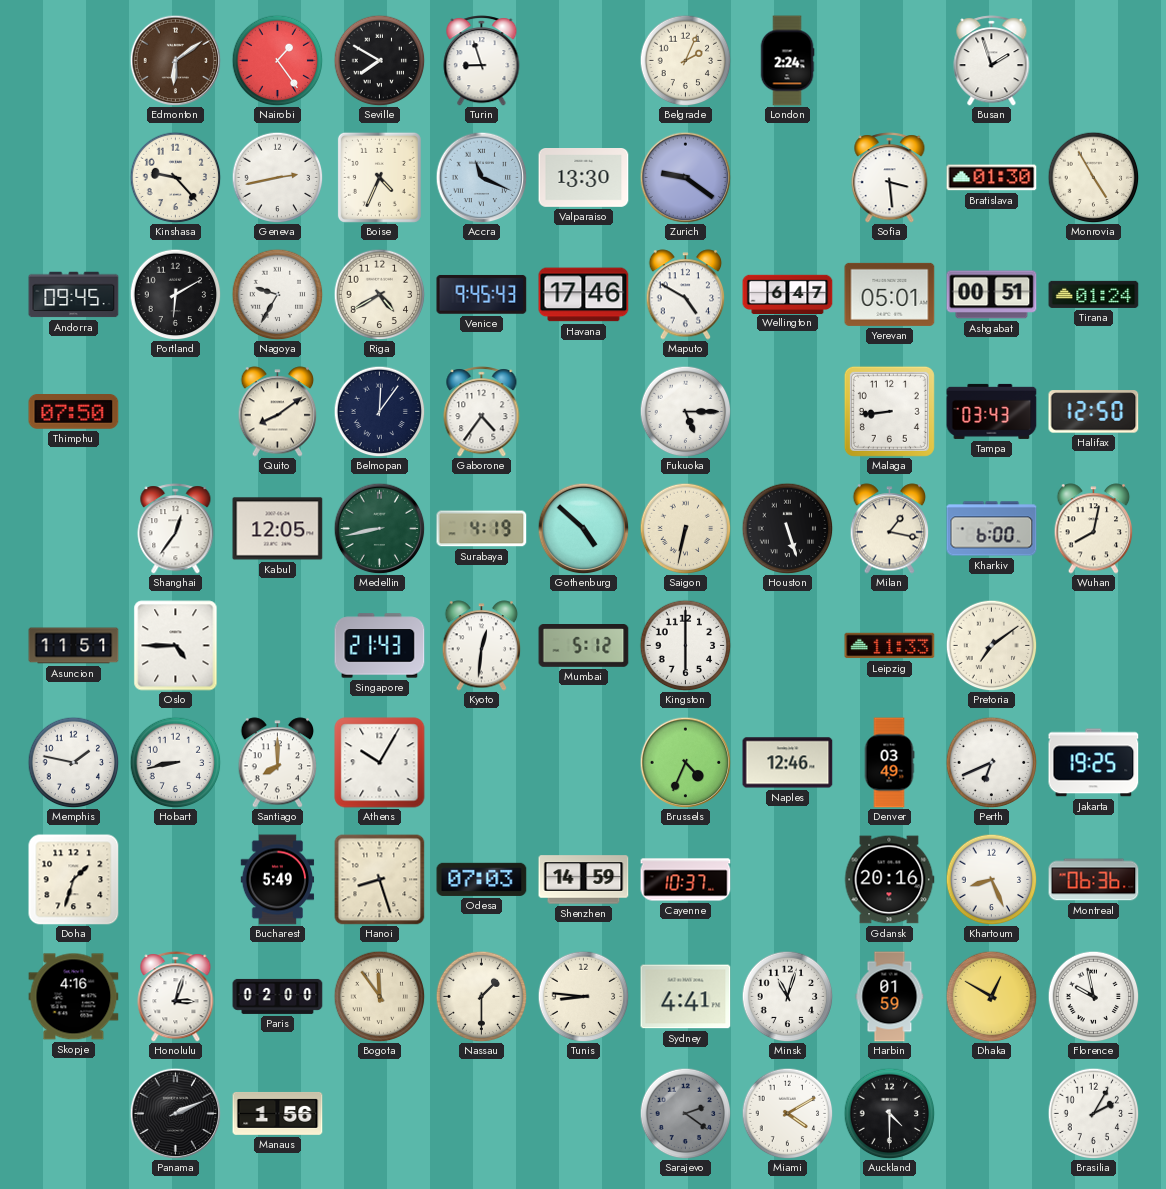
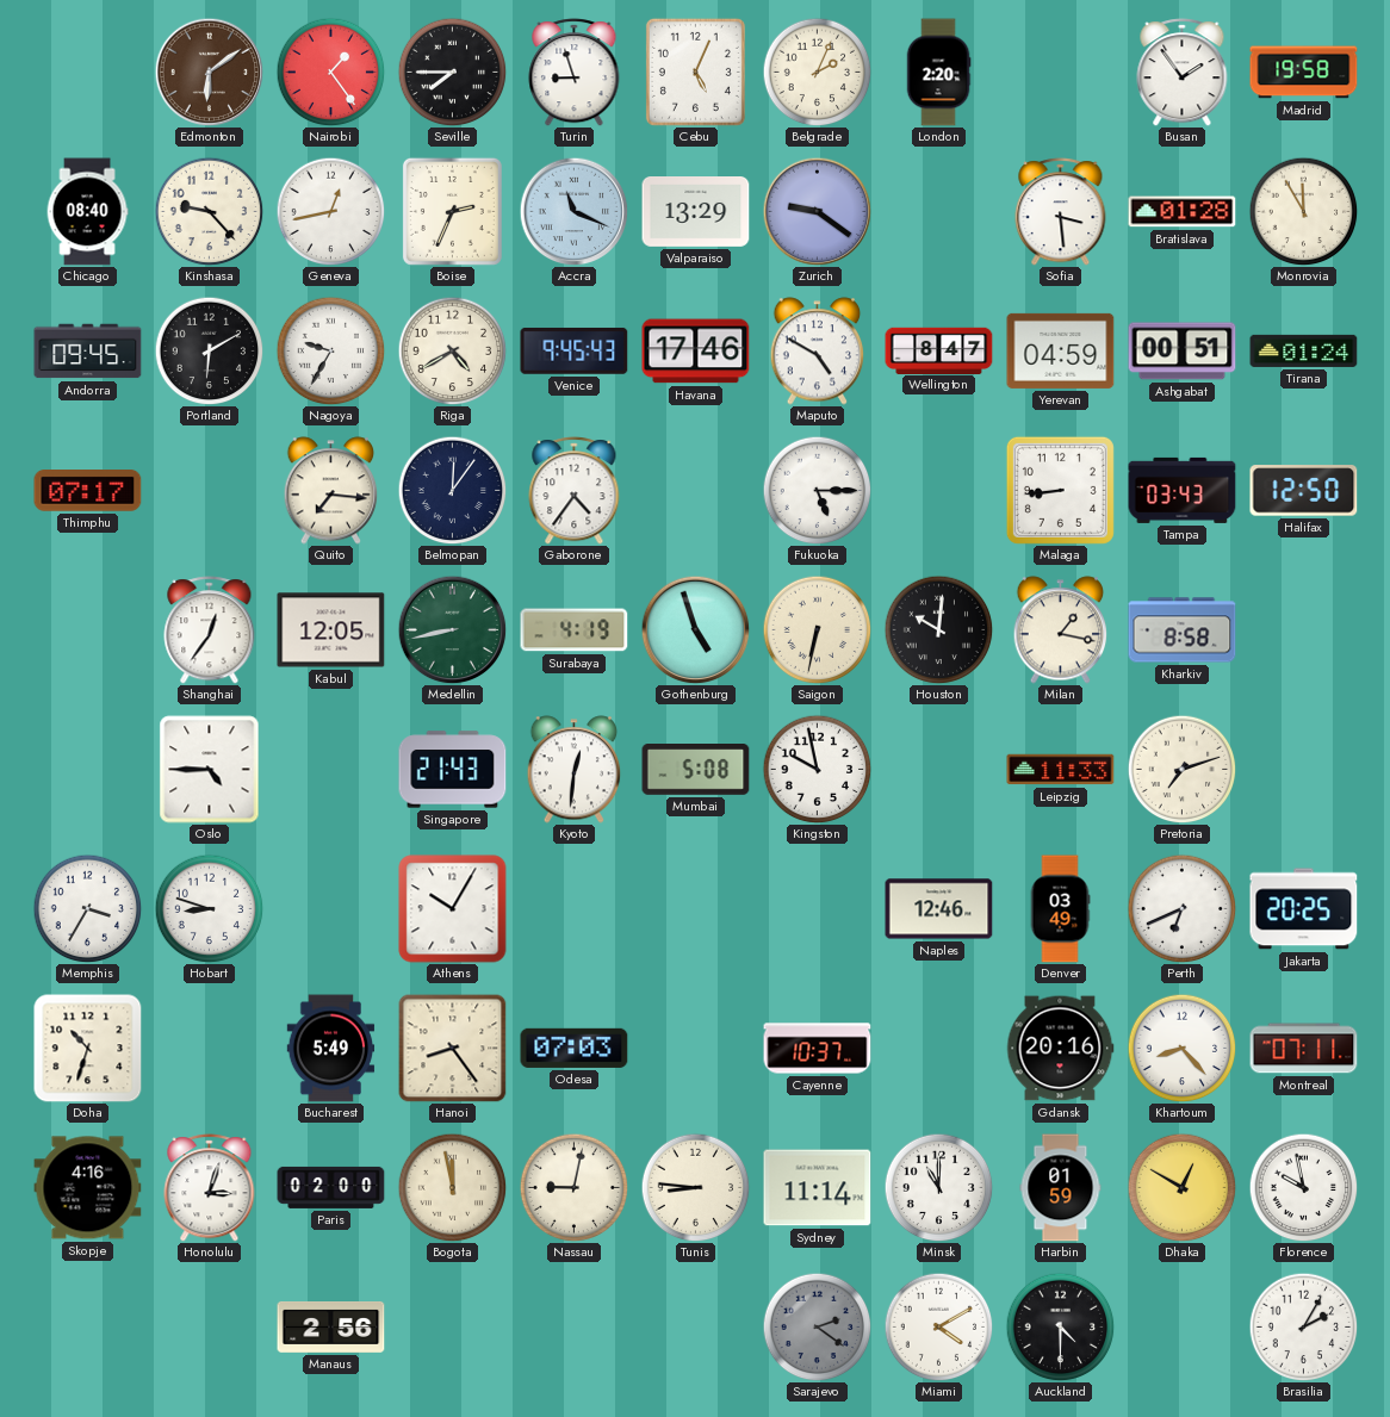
Seville: 7:50 -> 7:45 (452, 72)
Cebu: none -> 5:04 (695, 72)
London: 2:24 -> 2:20 (938, 73)
Busan: 1:57 -> 1:54 (1183, 73)
Madrid: none -> 19:58 (1304, 73)
Chicago: none -> 08:40 (87, 212)
Geneva: 2:43 -> 12:43 (330, 211)
Boise: 4:34 -> 2:34 (452, 211)
Valparaiso: 13:30 -> 13:29 (696, 212)
Bratislava: 01:30 -> 01:28 (1183, 212)
Monrovia: 4:55 -> 11:55 (1303, 211)
Wellington: 6:47 -> 8:47 (939, 350)
Yerevan: 05:01 -> 04:59 (1061, 350)
Thimphu: 07:50 -> 07:17 (88, 491)
Quito: 8:09 -> 7:16 (331, 491)
Gothenburg: 4:52 -> 4:57 (695, 629)
Houston: 5:27 -> 10:01 (938, 629)
Kharkiv: 6:00 -> 8:58 (1183, 630)
Wuhan: 8:02 -> none (1094, 529)
Asuncion: 11:51 -> none (74, 646)
Mumbai: 5:12 -> 5:08 (696, 770)
Kingston: 6:00 -> 9:58 (817, 769)
Pretoria: 7:09 -> 7:12 (1181, 769)
Memphis: 1:47 -> 3:35 (87, 908)
Hobart: 8:43 -> 8:48 (209, 908)
Santiago: 8:00 -> none (278, 763)
Brussels: 4:34 -> none (685, 762)
Jakarta: 19:25 -> 20:25 (1304, 909)
Doha: 1:33 -> 10:33 (88, 1049)
Hanoi: 8:27 -> 8:24 (453, 1049)
Shenzhen: 14:59 -> none (584, 880)
Khartoum: 8:26 -> 8:23 (1181, 1048)
Montreal: 06:36 -> 07:11 (1304, 1049)
Bogota: 11:54 -> 11:58 (452, 1187)
Nassau: 1:30 -> 9:02 (573, 1187)
Sydney: 4:41 -> 11:14 (818, 1188)
Minsk: 11:03 -> 11:00 (938, 1187)
Panama: 2:11 -> none (175, 1113)
Manaus: 1:56 -> 2:56 (331, 1326)
